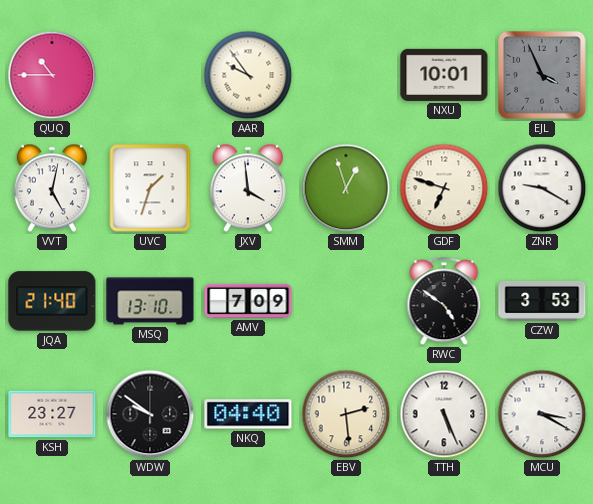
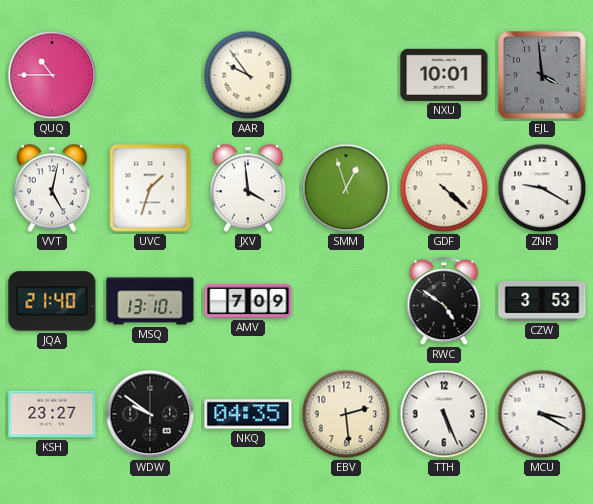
EJL: 3:56 -> 3:59 (542, 75)
GDF: 6:48 -> 4:22 (444, 188)
NKQ: 04:40 -> 04:35 (248, 414)
